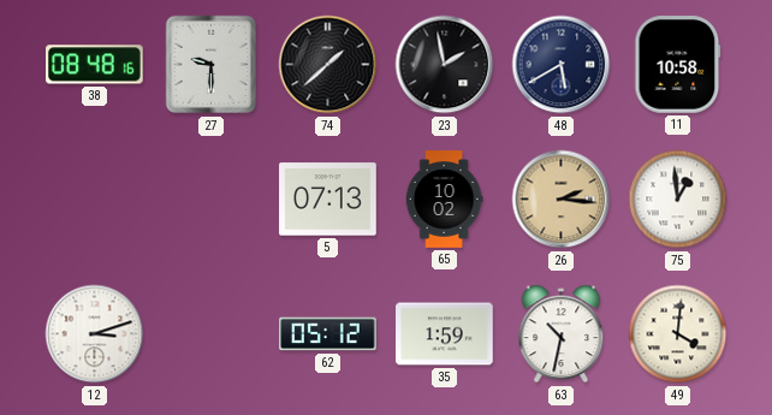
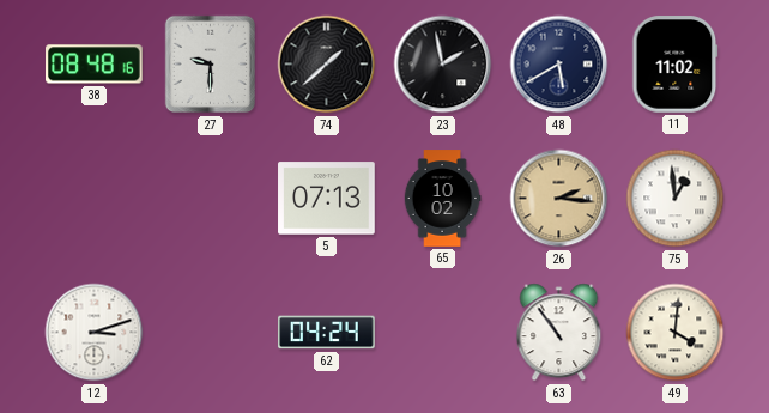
11: 10:58 -> 11:02 (676, 65)
62: 05:12 -> 04:24 (327, 333)
35: 1:59 -> none (445, 334)
63: 10:32 -> 10:54 (559, 333)
